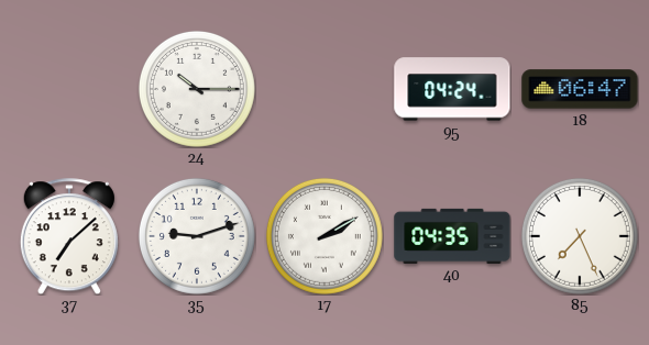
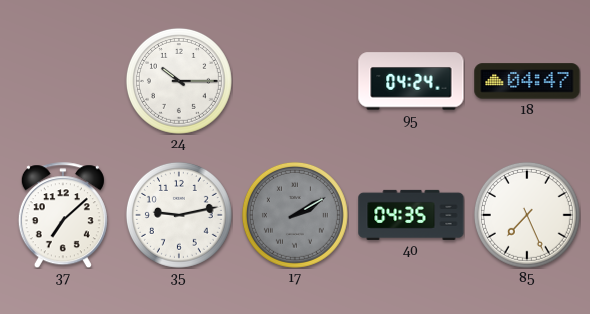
18: 06:47 -> 04:47 (527, 81)
35: 9:12 -> 9:13 (179, 215)
17 dial: white -> grey (295, 215)
